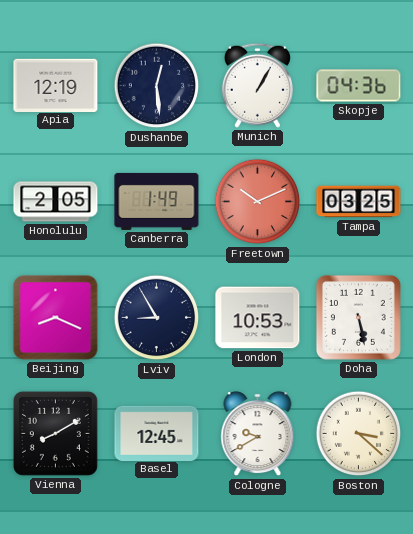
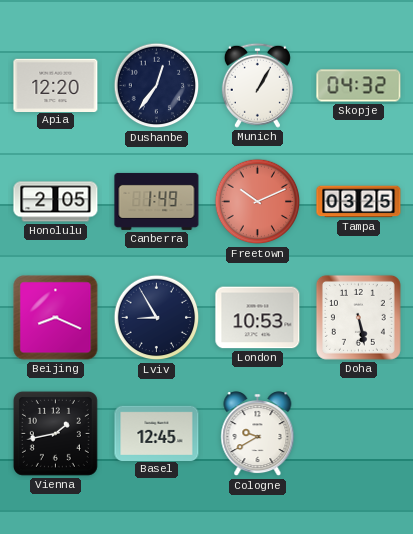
Apia: 12:19 -> 12:20 (56, 85)
Dushanbe: 12:29 -> 12:36 (157, 86)
Skopje: 04:36 -> 04:32 (359, 86)
Vienna: 8:10 -> 1:43 (55, 433)
Boston: 3:22 -> none (359, 434)
